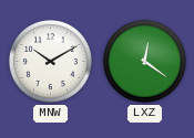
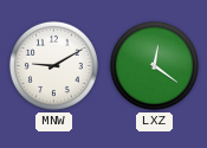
MNW: 10:10 -> 9:10 (53, 65)
